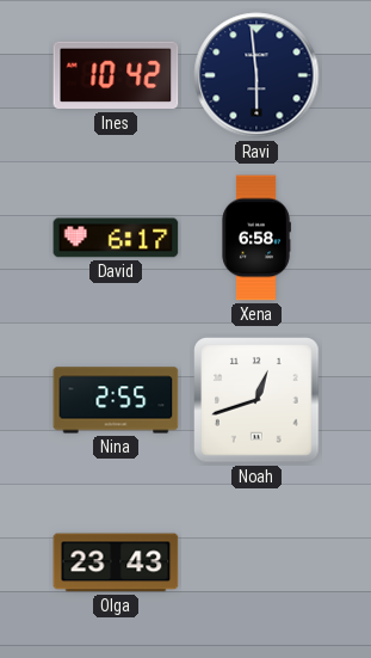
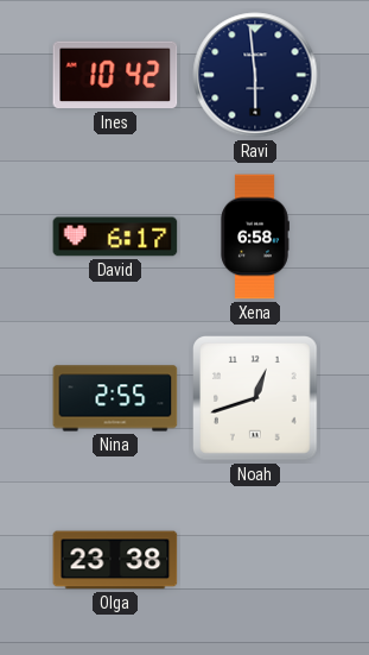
Olga: 23:43 -> 23:38 (115, 560)
